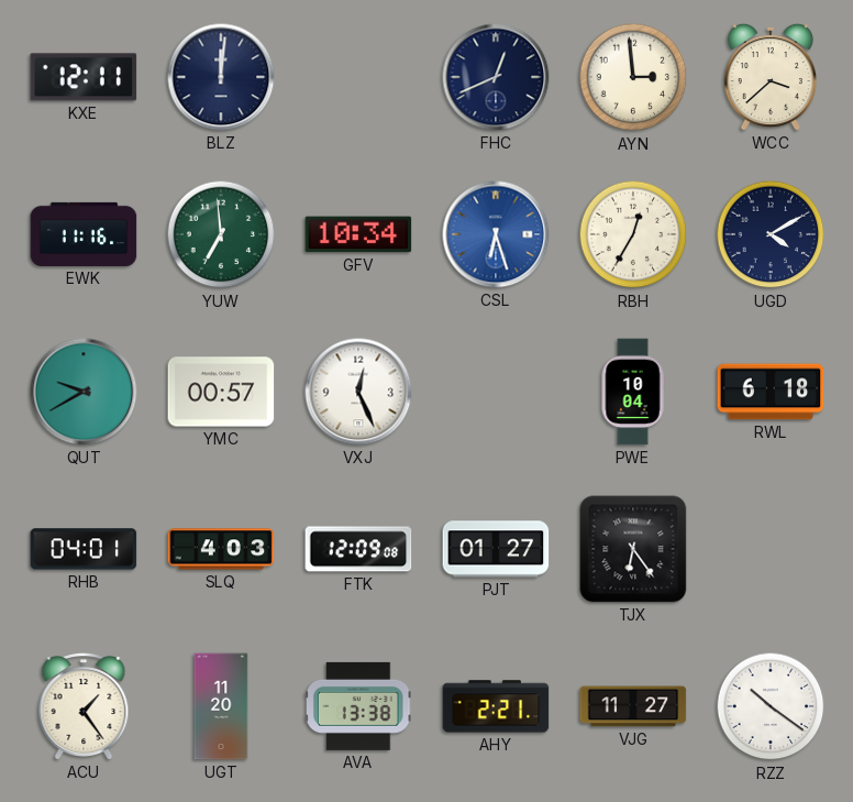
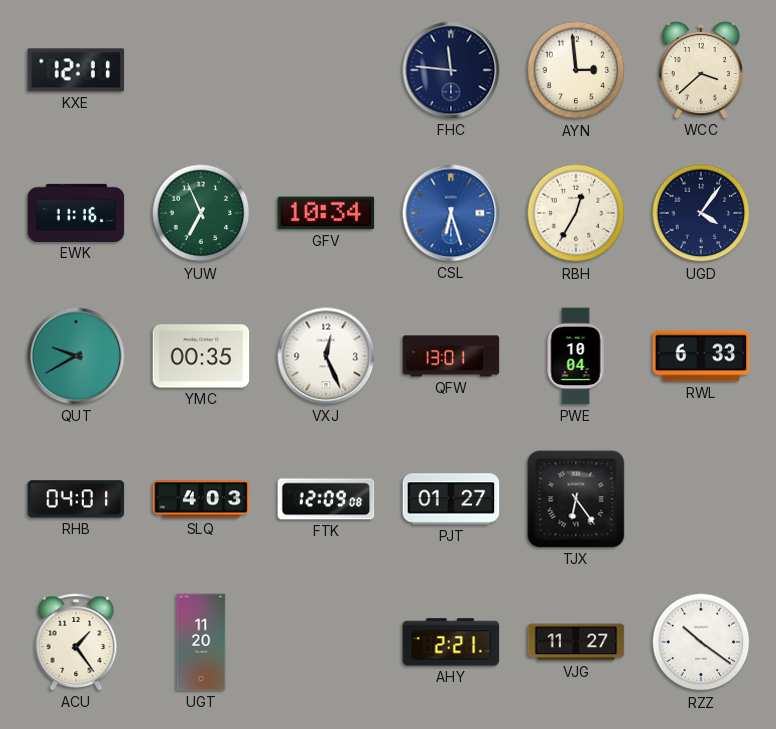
BLZ: 12:01 -> none (221, 77)
FHC: 12:41 -> 11:46 (451, 70)
YUW: 6:59 -> 6:56 (201, 213)
UGD: 4:10 -> 4:06 (701, 213)
YMC: 00:57 -> 00:35 (201, 356)
QFW: none -> 13:01 (451, 356)
RWL: 6:18 -> 6:33 (701, 356)
AVA: 13:38 -> none (358, 706)
